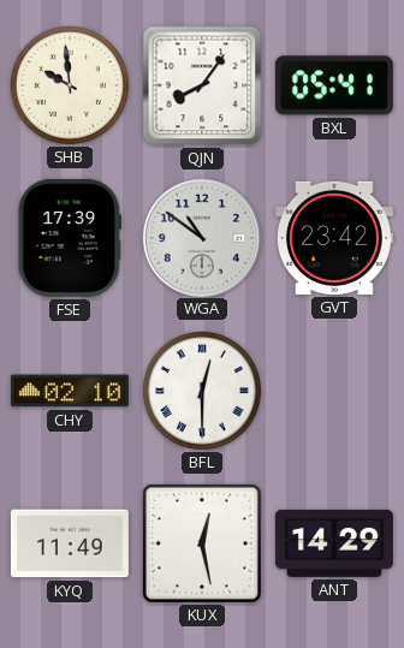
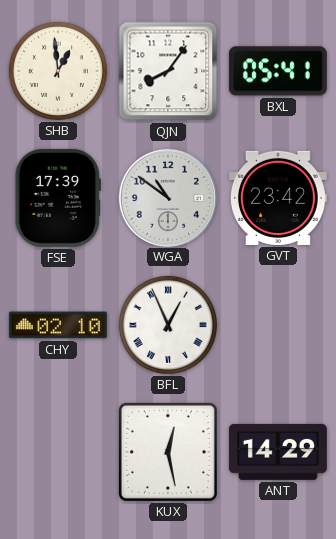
SHB: 9:59 -> 12:59 (58, 71)
BFL: 12:30 -> 12:56 (168, 325)
KYQ: 11:49 -> none (70, 543)
